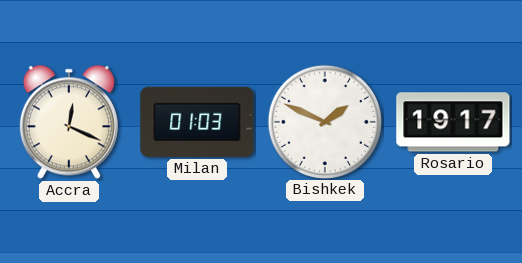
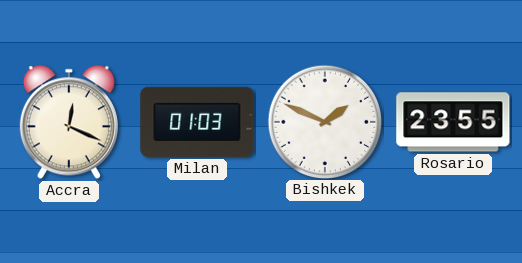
Rosario: 19:17 -> 23:55 (453, 122)
